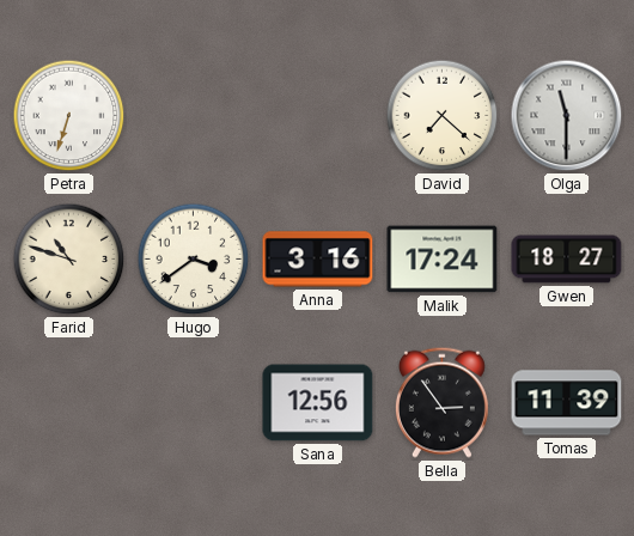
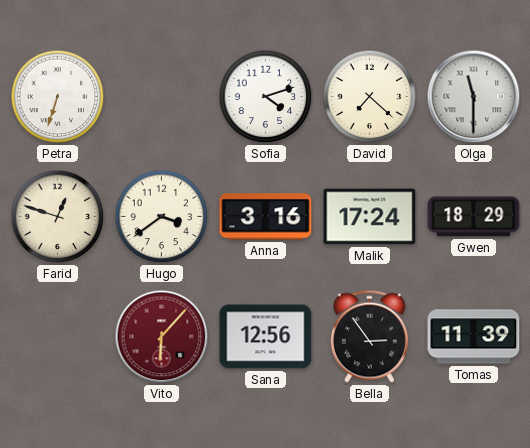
Sofia: none -> 4:12 (266, 97)
Farid: 10:48 -> 12:48 (58, 217)
Gwen: 18:27 -> 18:29 (474, 217)
Vito: none -> 6:07 (162, 337)
